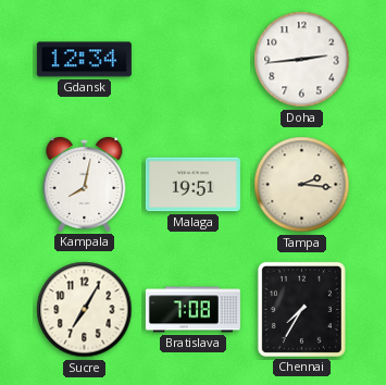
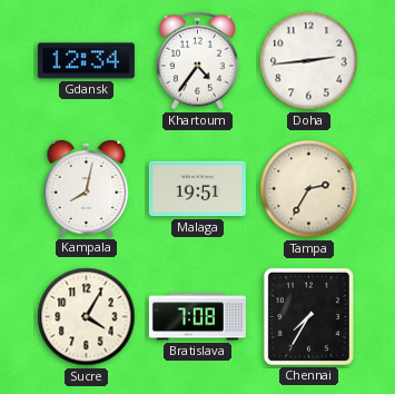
Khartoum: none -> 4:36 (197, 61)
Tampa: 2:16 -> 2:35 (309, 189)
Sucre: 7:05 -> 4:05 (87, 317)
